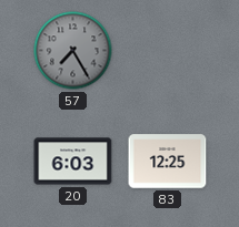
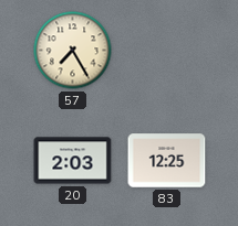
57 dial: grey -> cream (73, 51)
20: 6:03 -> 2:03 (73, 161)
